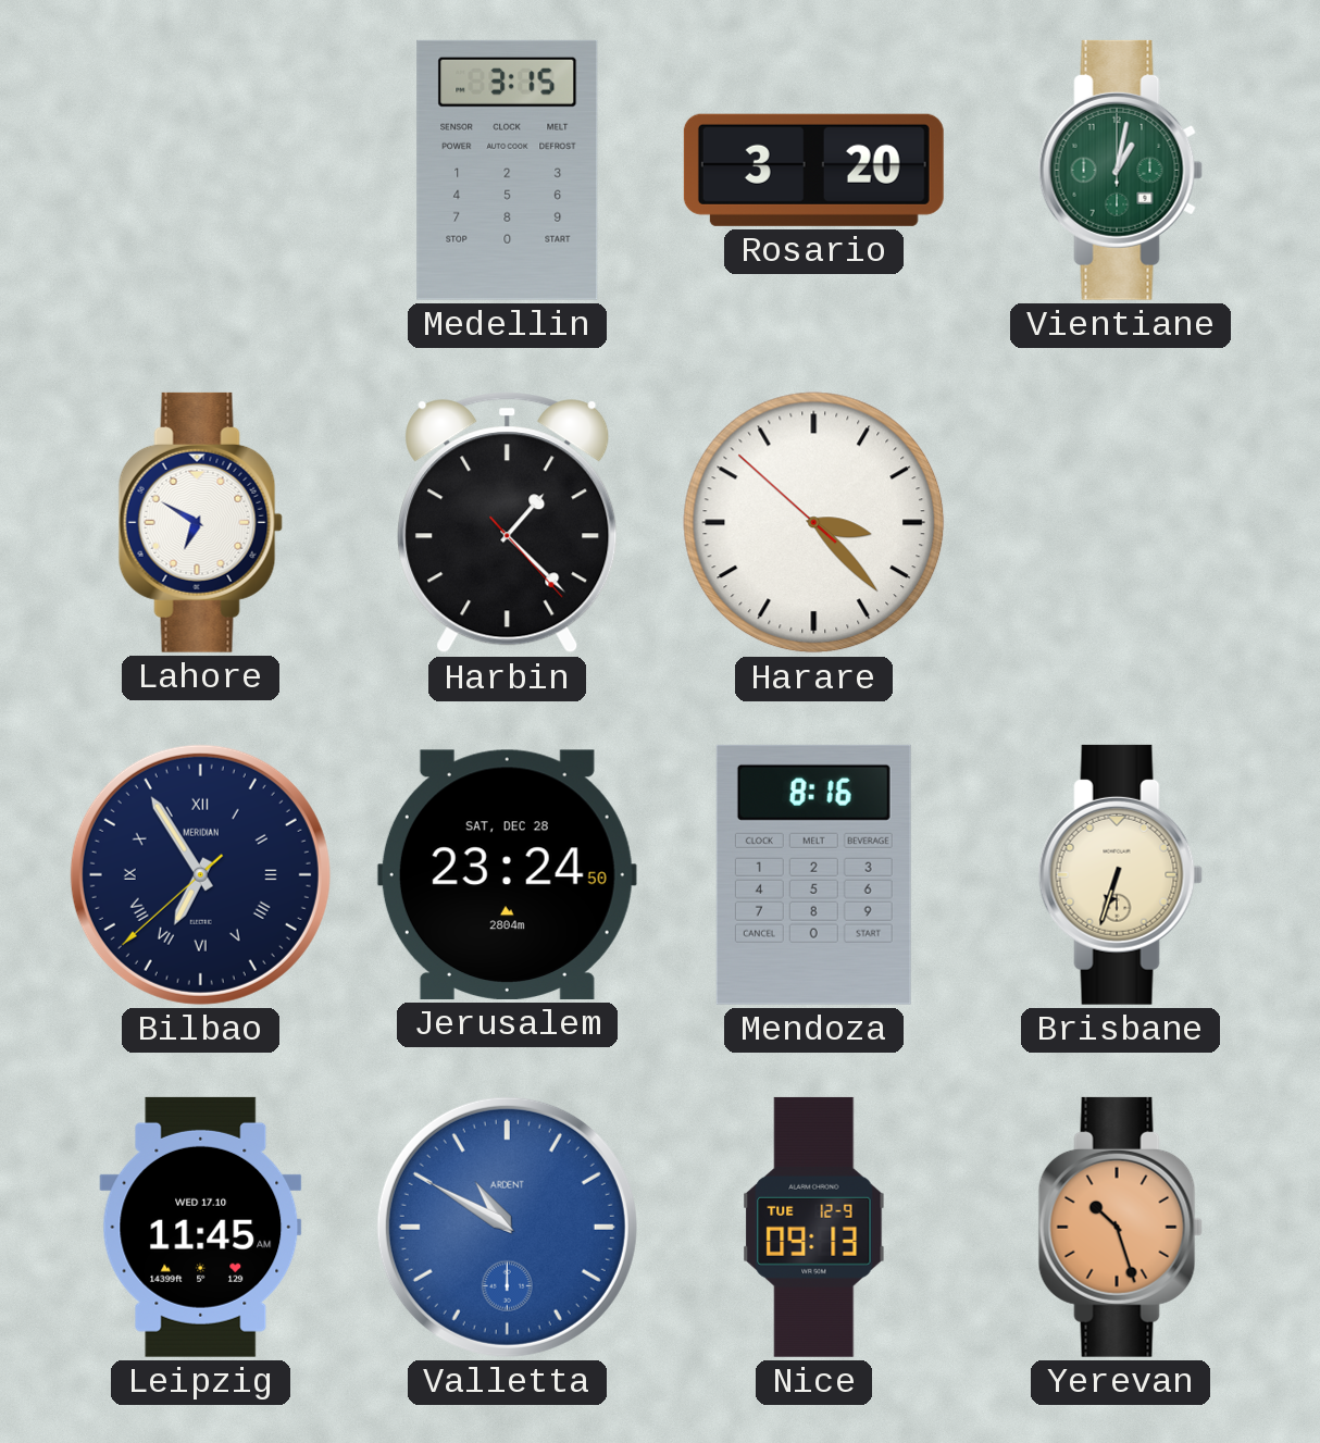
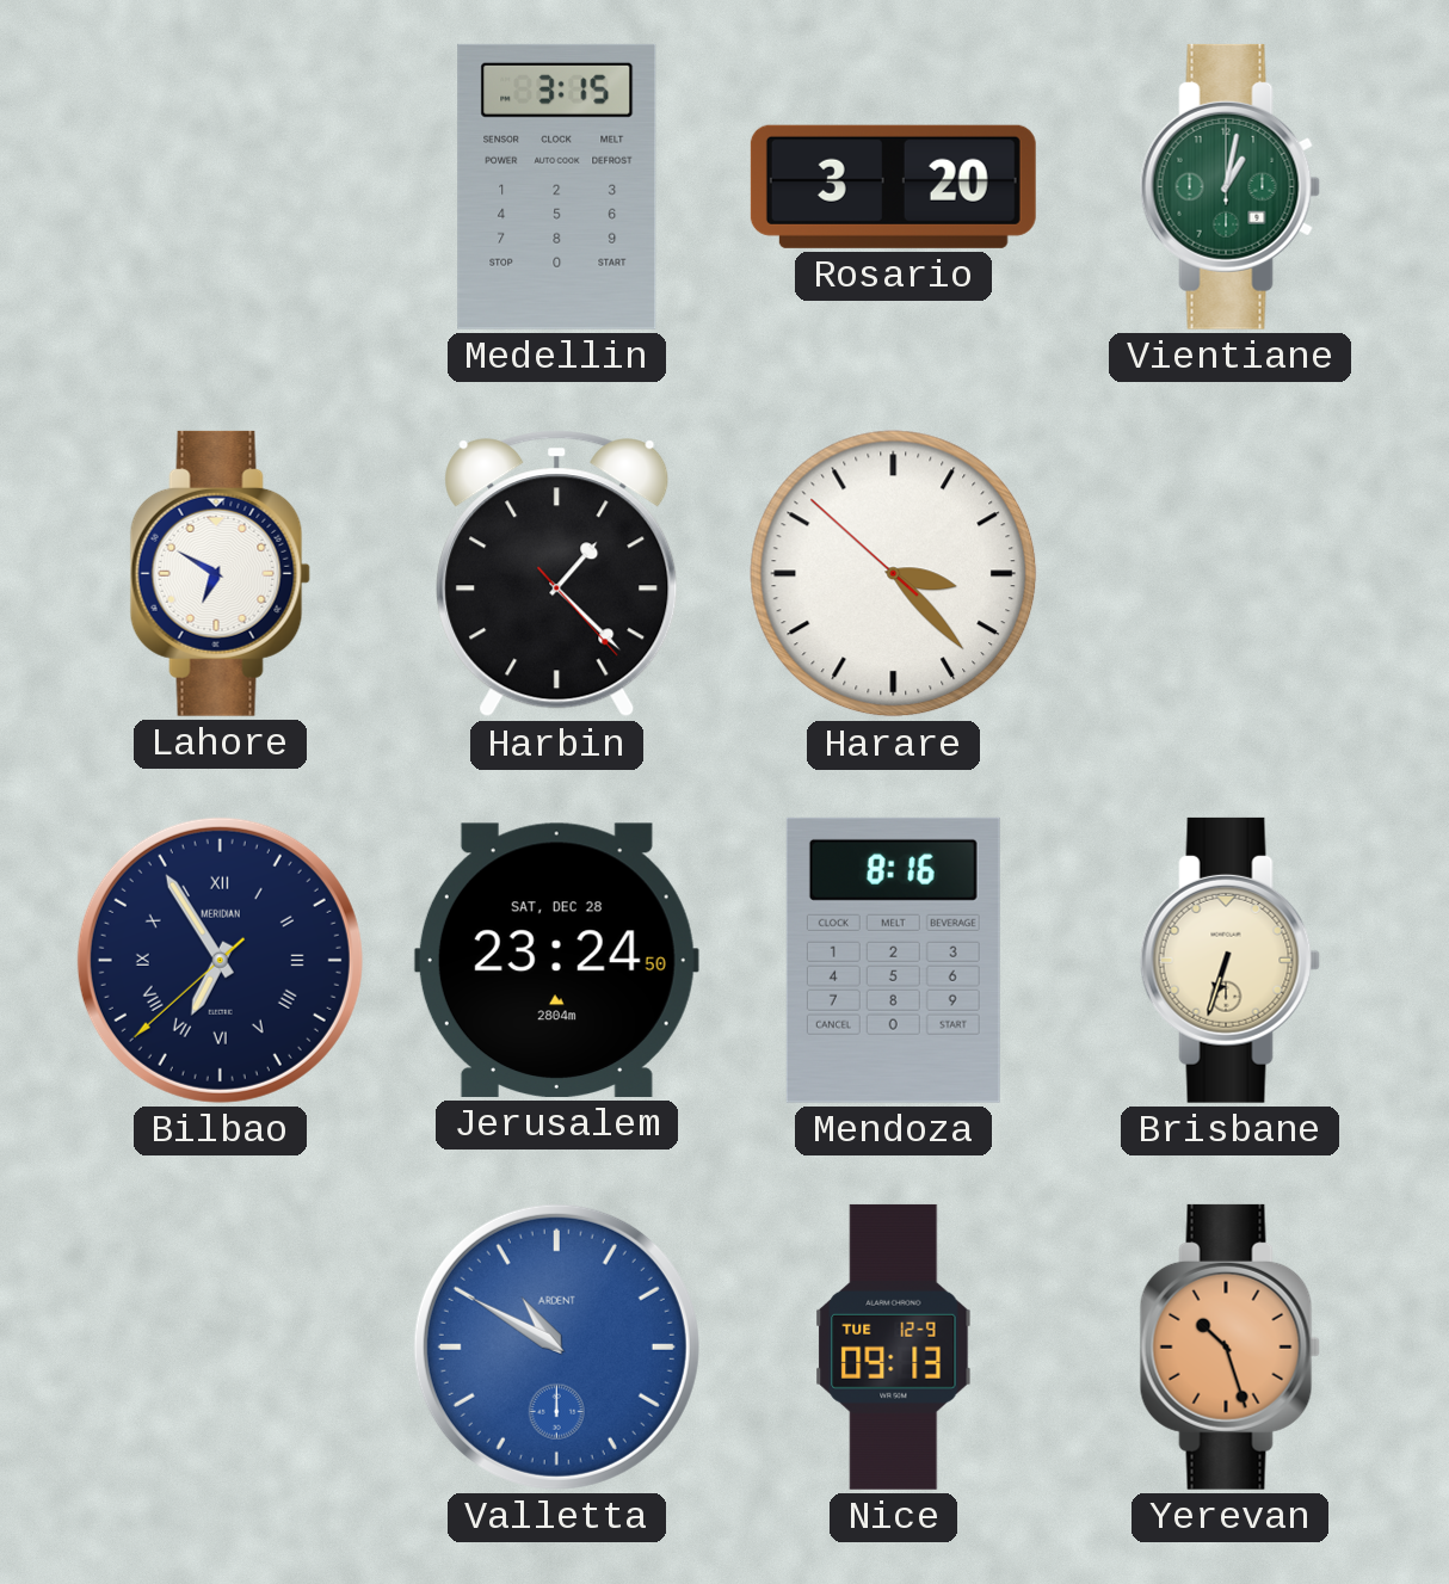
Leipzig: 11:45 -> none (201, 1227)
